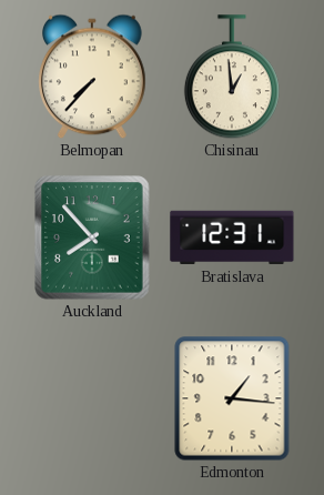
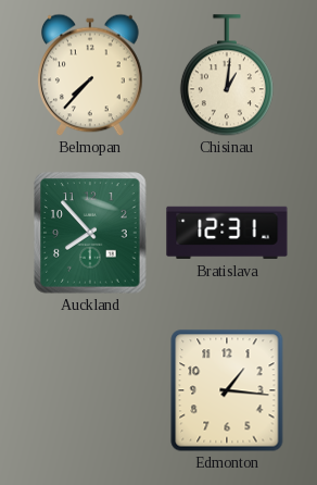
Chisinau: 12:59 -> 1:01 (227, 75)
